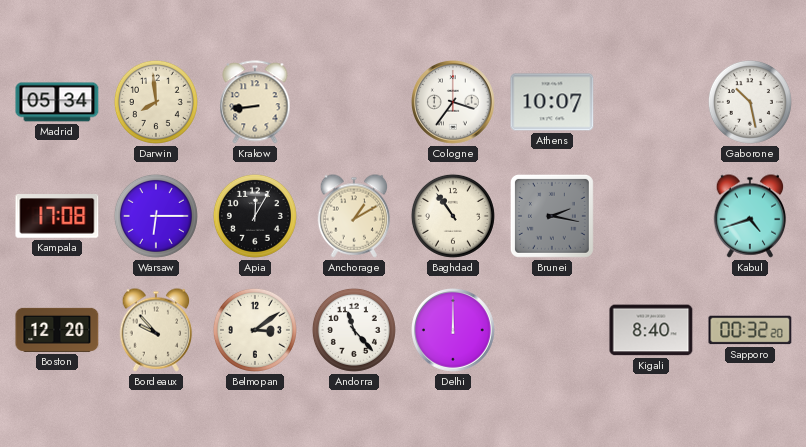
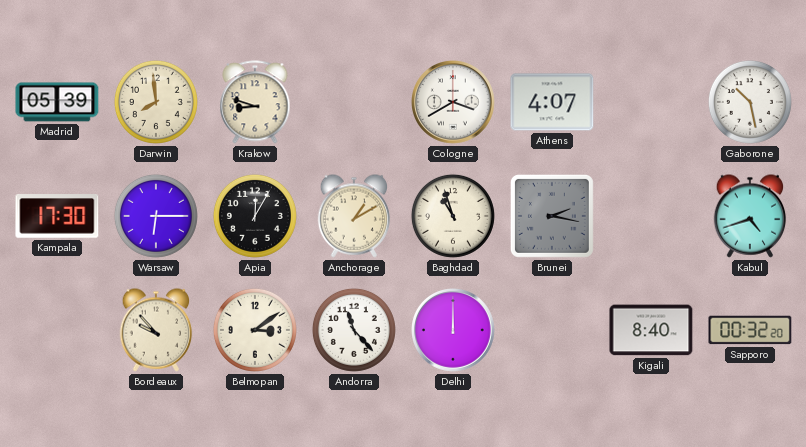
Madrid: 05:34 -> 05:39 (57, 102)
Krakow: 8:44 -> 8:48 (255, 102)
Cologne: 3:36 -> 3:40 (454, 103)
Athens: 10:07 -> 4:07 (552, 102)
Kampala: 17:08 -> 17:30 (57, 217)
Baghdad: 10:54 -> 10:57 (453, 216)
Boston: 12:20 -> none (57, 330)
